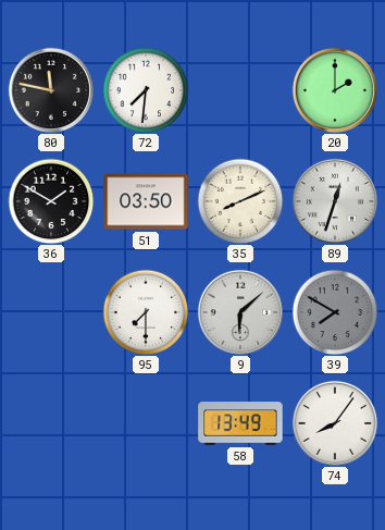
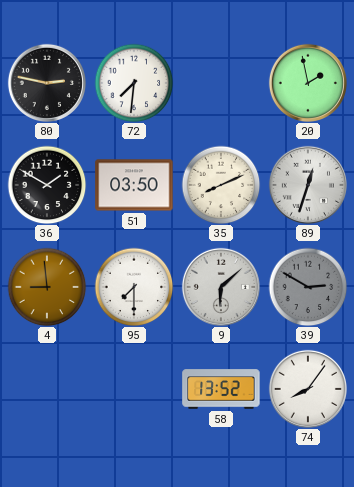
80: 11:47 -> 2:47 (47, 83)
20: 2:00 -> 1:58 (308, 83)
4: none -> 8:59 (47, 287)
39: 7:50 -> 2:50 (308, 287)
58: 13:49 -> 13:52 (221, 389)
